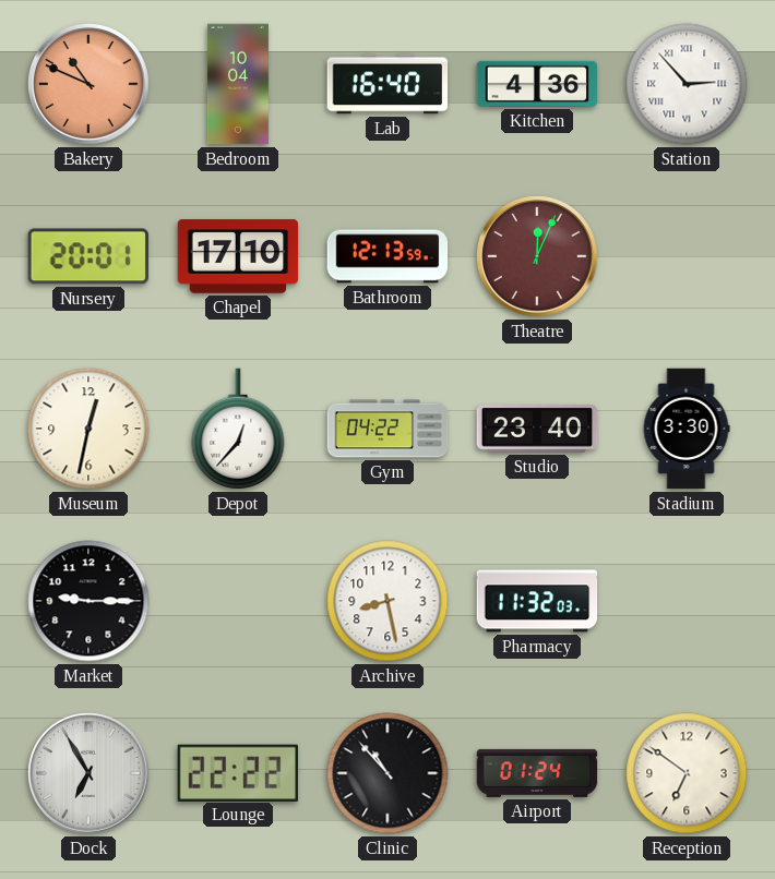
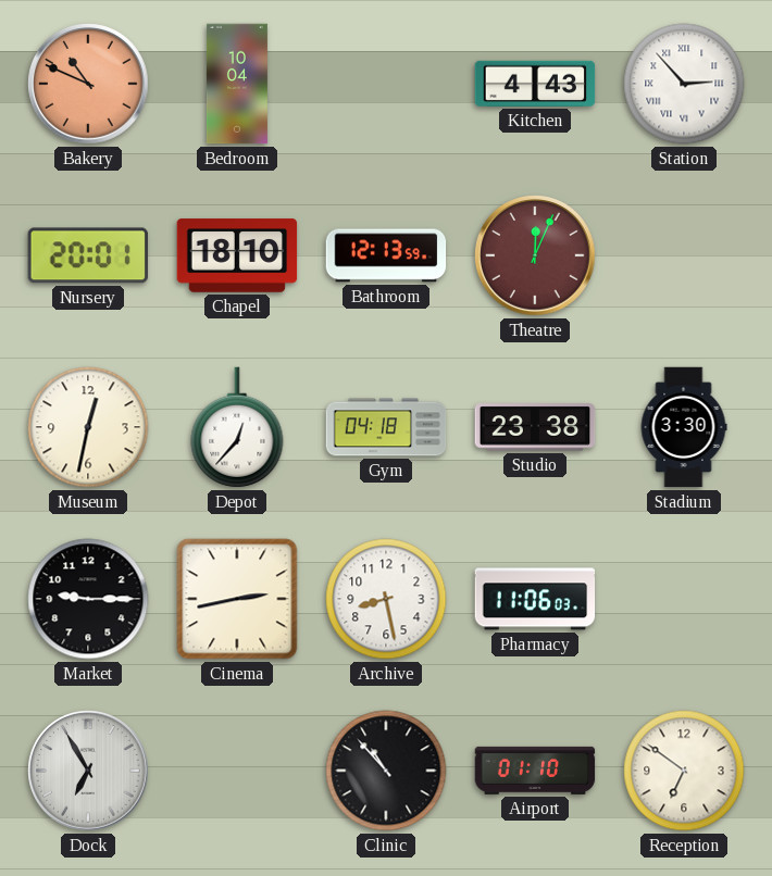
Lab: 16:40 -> none (388, 84)
Kitchen: 4:36 -> 4:43 (535, 84)
Chapel: 17:10 -> 18:10 (237, 255)
Gym: 04:22 -> 04:18 (386, 427)
Studio: 23:40 -> 23:38 (535, 427)
Cinema: none -> 2:43 (237, 599)
Pharmacy: 11:32 -> 11:06 (535, 599)
Lounge: 22:22 -> none (237, 772)
Airport: 01:24 -> 01:10 (535, 771)
